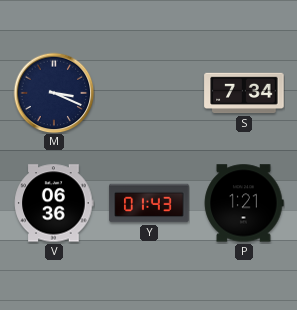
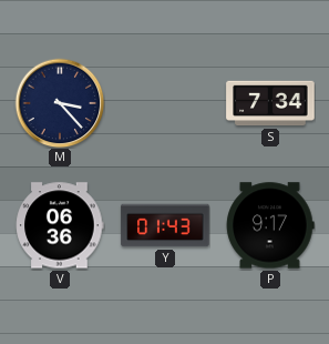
M: 3:19 -> 3:23 (60, 103)
P: 1:21 -> 9:17 (270, 225)
